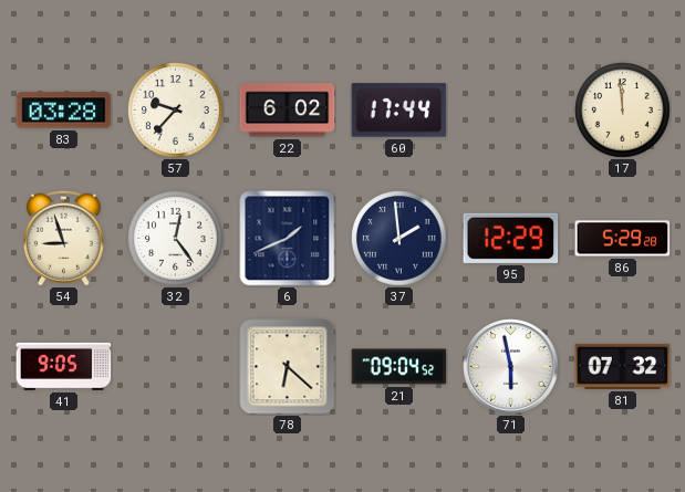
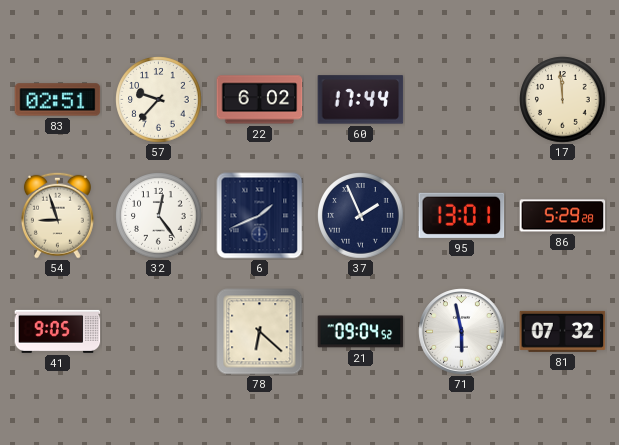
83: 03:28 -> 02:51 (58, 100)
37: 1:59 -> 1:56 (361, 216)
95: 12:29 -> 13:01 (462, 215)
